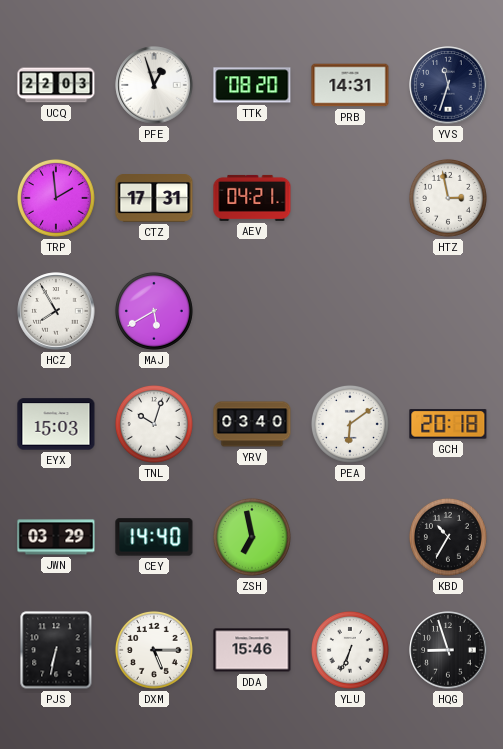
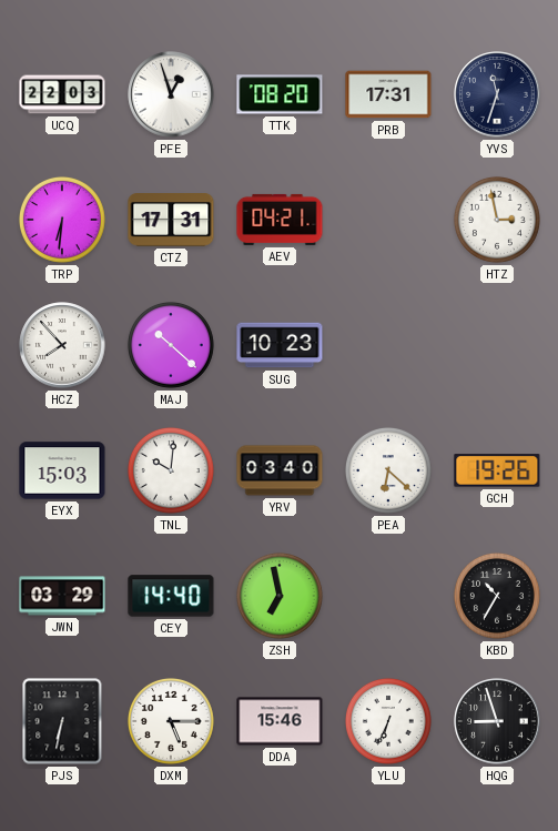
PRB: 14:31 -> 17:31 (388, 94)
TRP: 1:59 -> 6:31 (62, 220)
HCZ: 7:55 -> 7:53 (62, 345)
MAJ: 5:40 -> 10:22 (171, 345)
SUG: none -> 10:23 (280, 345)
TNL: 10:03 -> 10:01 (171, 470)
PEA: 6:09 -> 6:22 (388, 470)
GCH: 20:18 -> 19:26 (497, 470)
